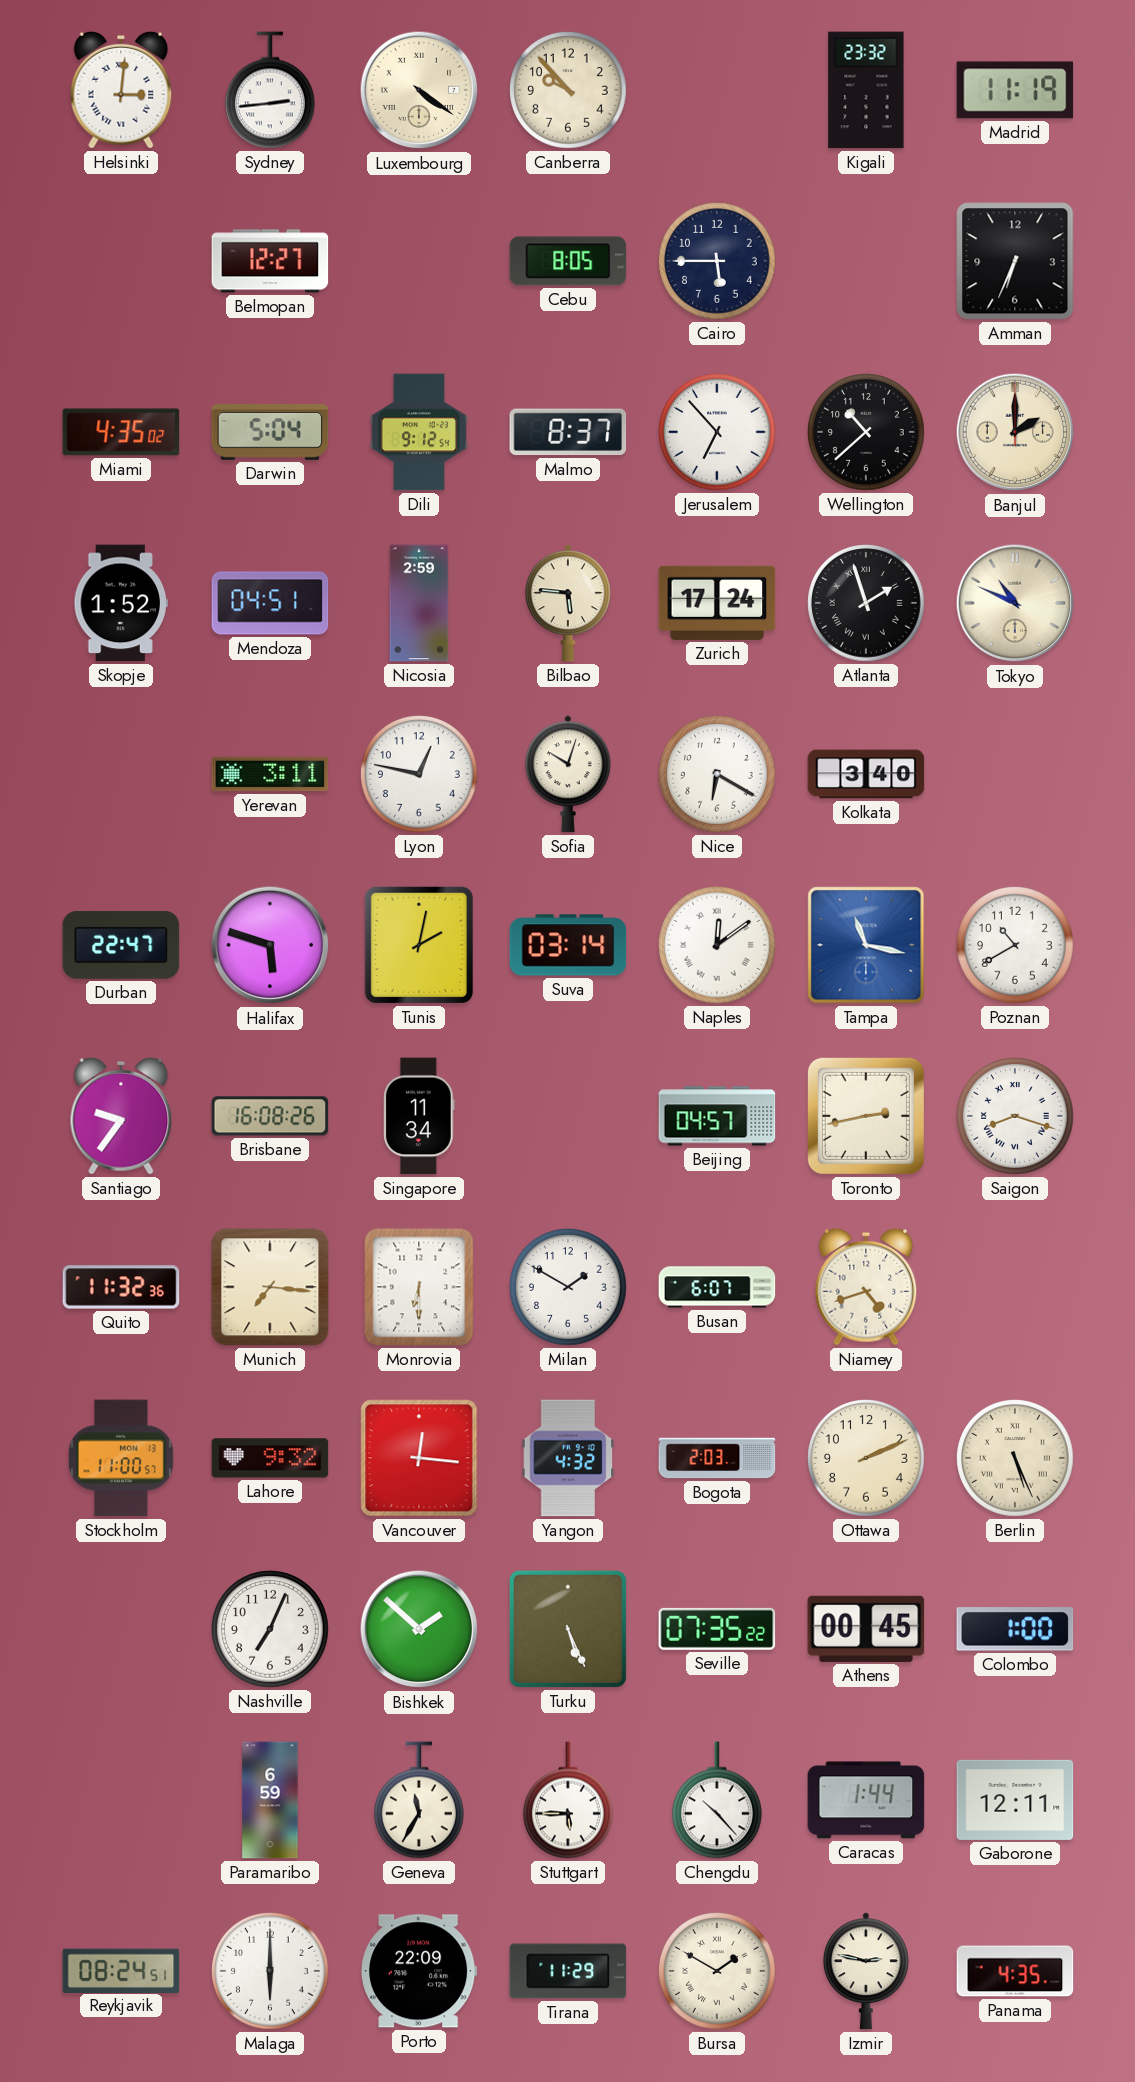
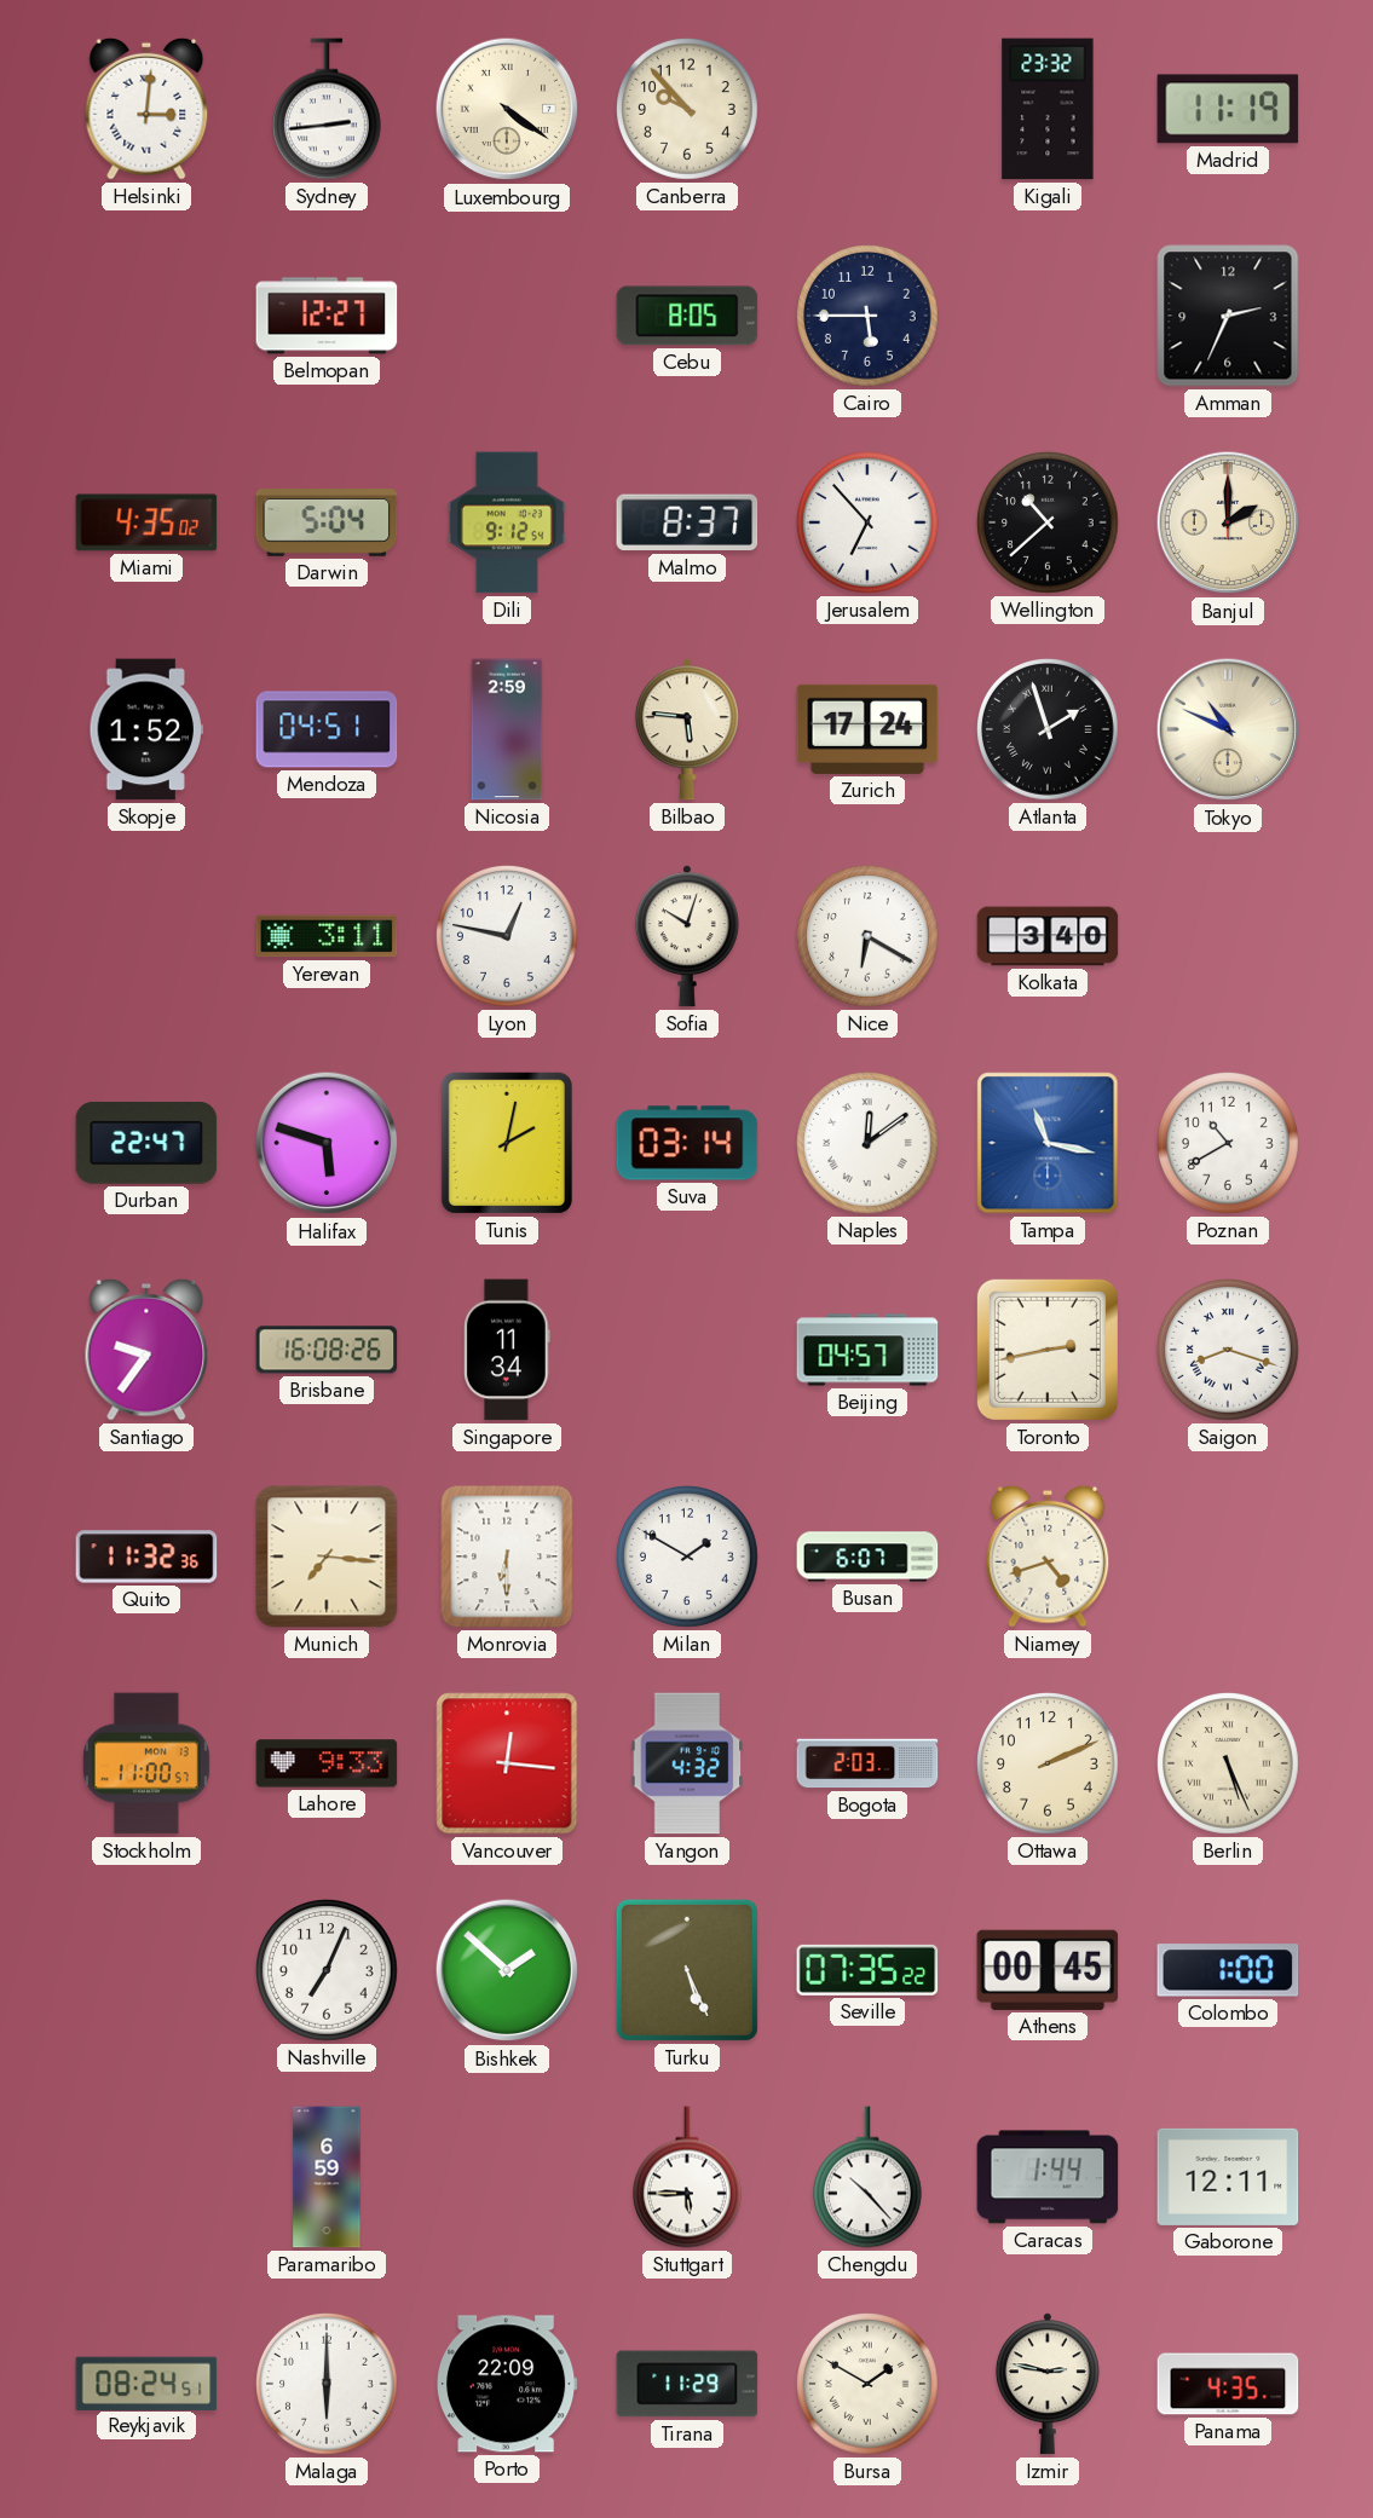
Amman: 6:34 -> 2:34 (1228, 316)
Lahore: 9:32 -> 9:33 (327, 1763)
Geneva: 11:35 -> none (419, 1800)
